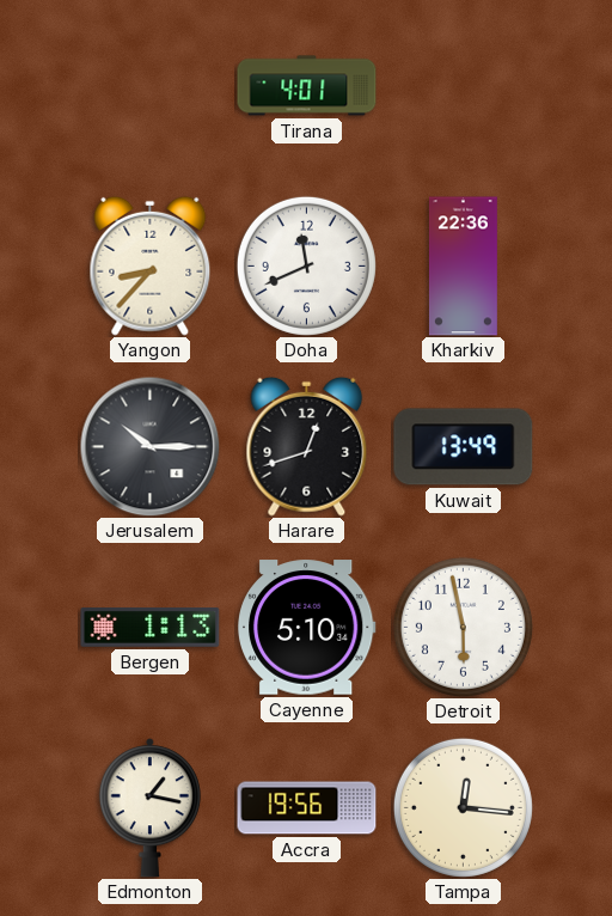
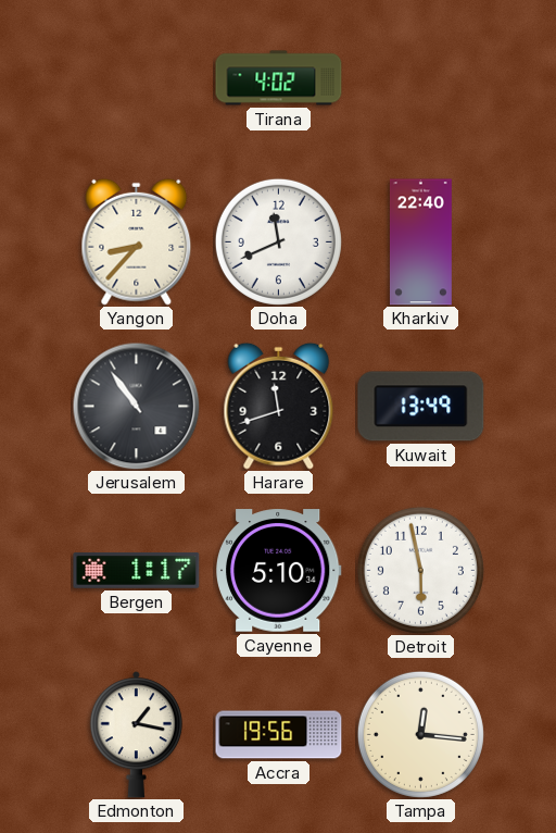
Tirana: 4:01 -> 4:02 (279, 78)
Kharkiv: 22:36 -> 22:40 (420, 243)
Jerusalem: 10:15 -> 10:54 (136, 406)
Harare: 12:42 -> 11:42 (279, 406)
Bergen: 1:13 -> 1:17 (137, 571)
